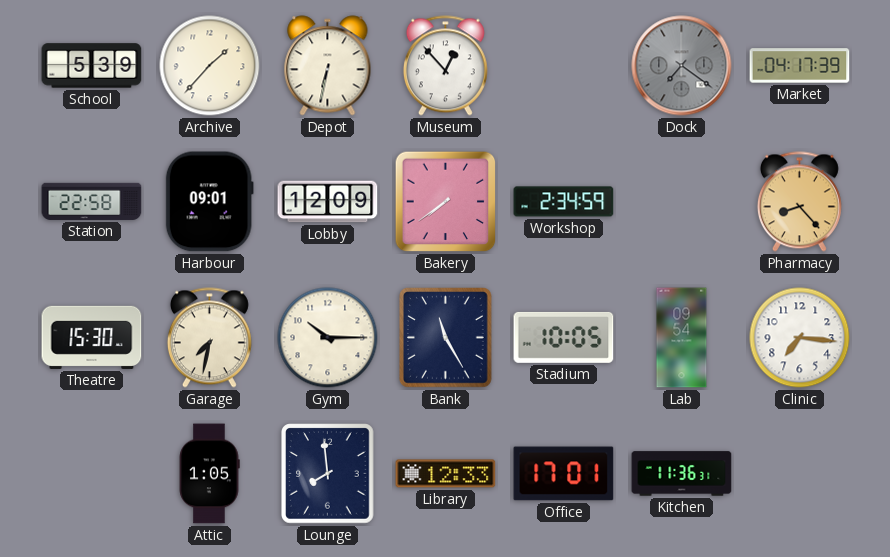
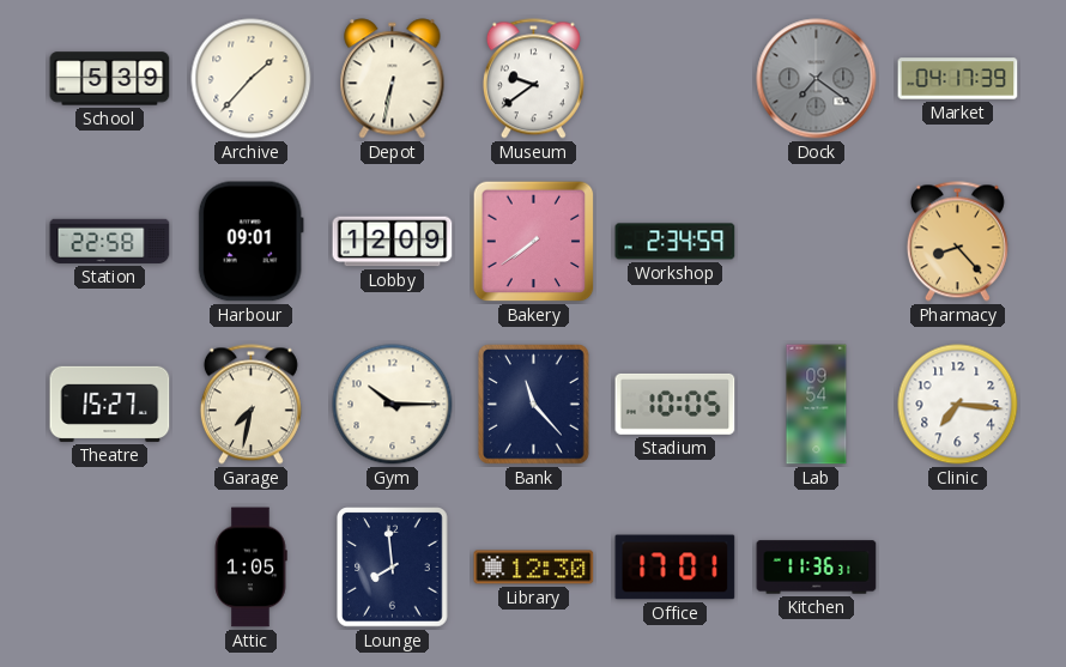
Museum: 12:53 -> 9:39 (533, 79)
Theatre: 15:30 -> 15:27 (110, 404)
Bank: 11:25 -> 11:23 (534, 405)
Library: 12:33 -> 12:30 (534, 568)
